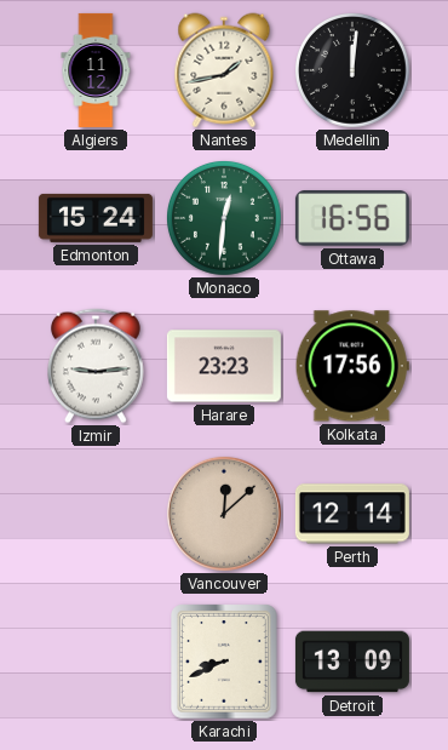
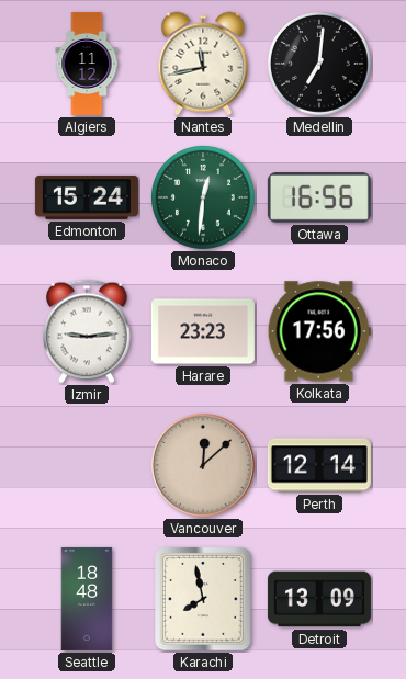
Nantes: 1:43 -> 11:43 (203, 64)
Medellin: 12:01 -> 7:01 (320, 65)
Seattle: none -> 18:48 (87, 599)
Karachi: 8:41 -> 7:58 (204, 599)
